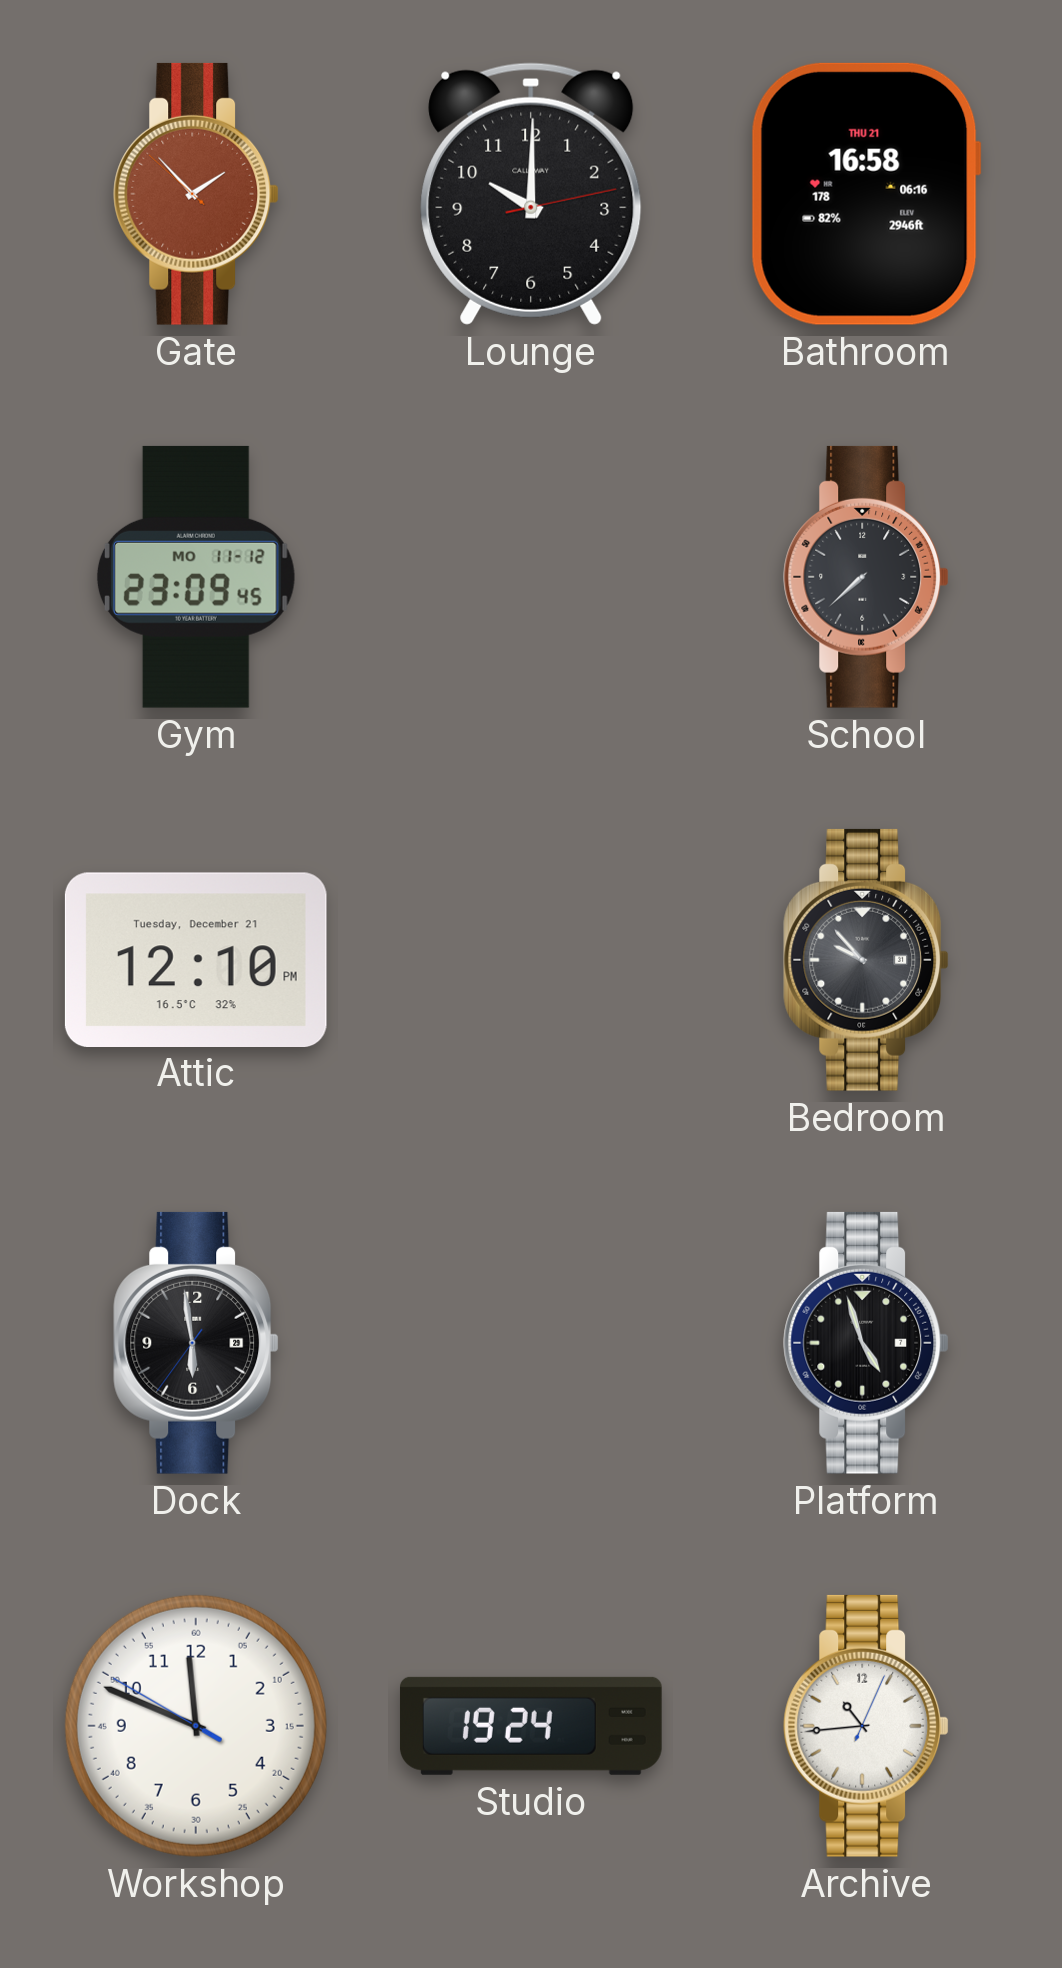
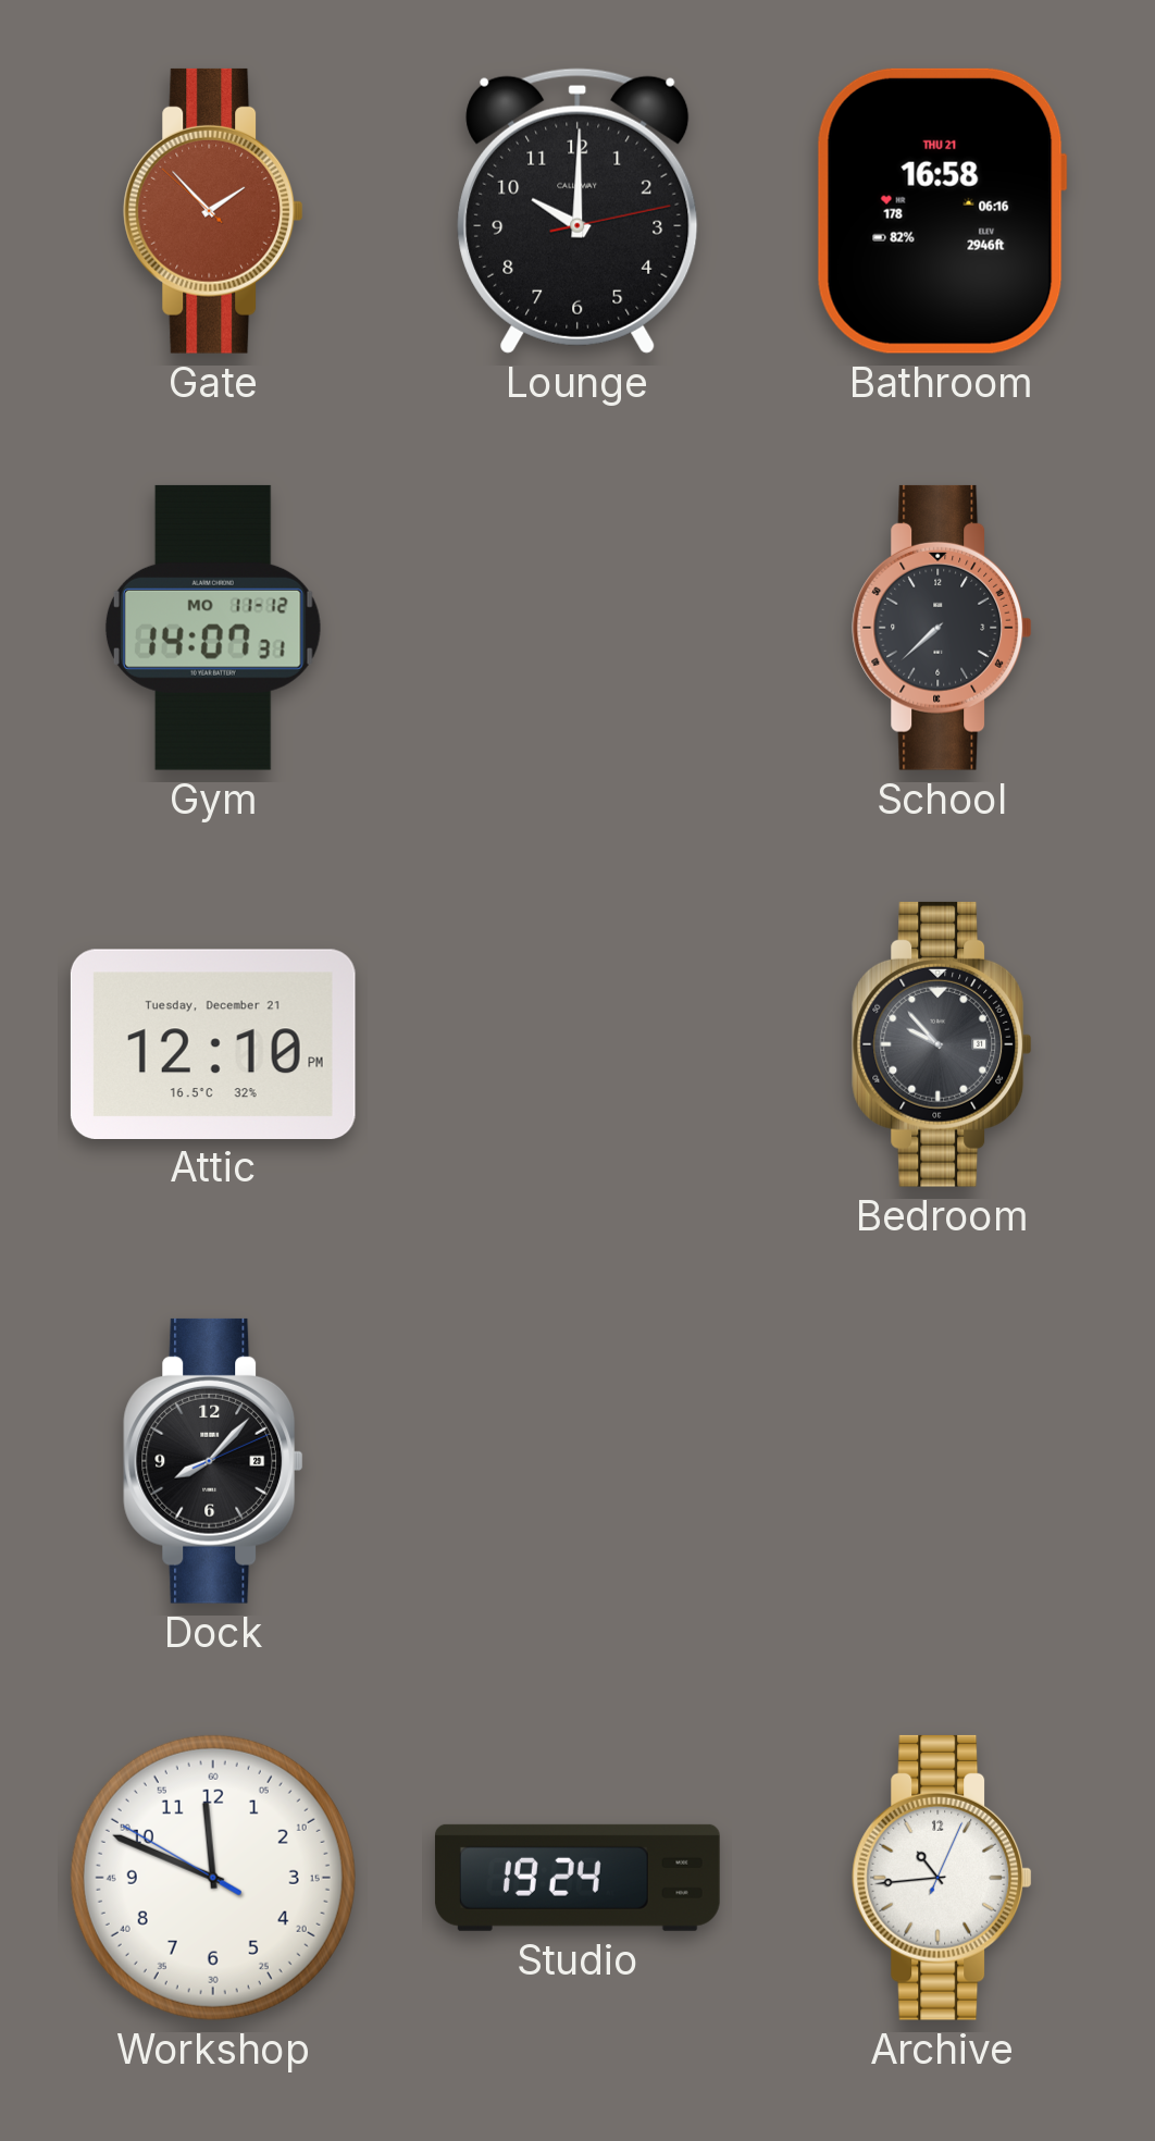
Gym: 23:09 -> 14:07 (213, 628)
Dock: 5:58 -> 8:07 (213, 1461)
Platform: 4:57 -> none (866, 1343)
